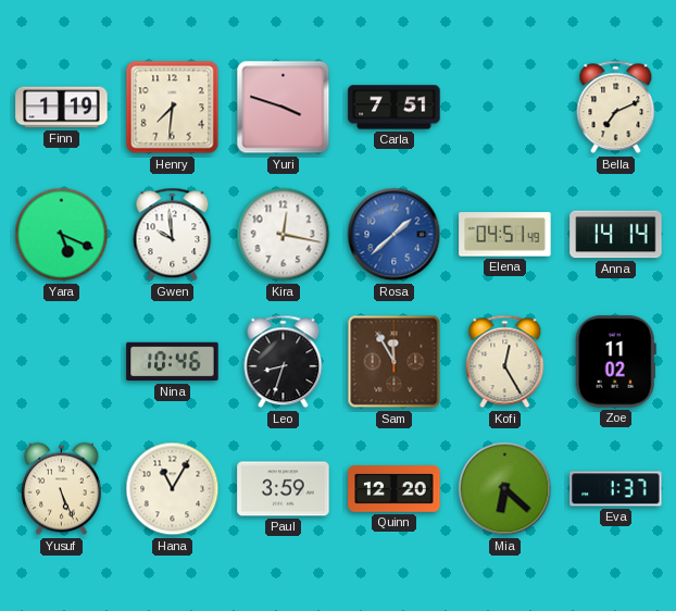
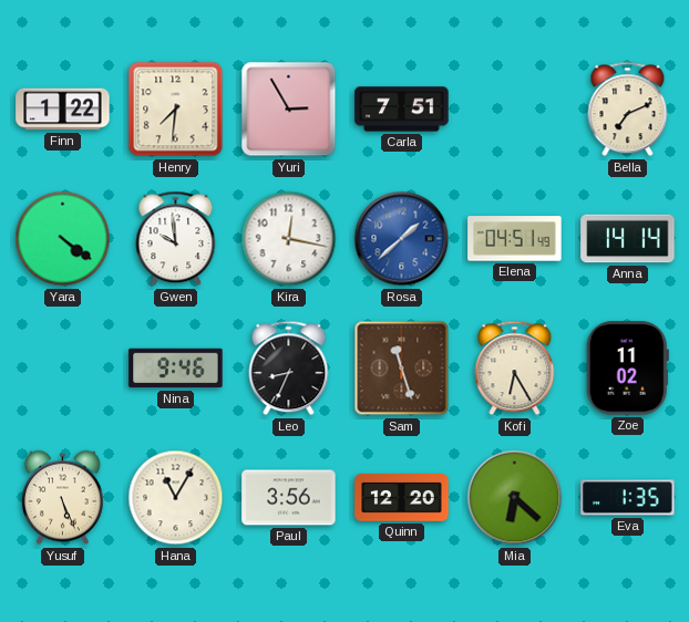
Finn: 1:19 -> 1:22 (63, 110)
Yuri: 3:48 -> 2:55 (289, 110)
Yara: 5:19 -> 4:21 (63, 239)
Nina: 10:46 -> 9:46 (176, 369)
Leo: 8:33 -> 8:34 (289, 369)
Sam: 11:55 -> 11:27 (402, 369)
Kofi: 12:25 -> 6:25 (515, 369)
Paul: 3:59 -> 3:56 (289, 498)
Eva: 1:37 -> 1:35 (628, 498)
